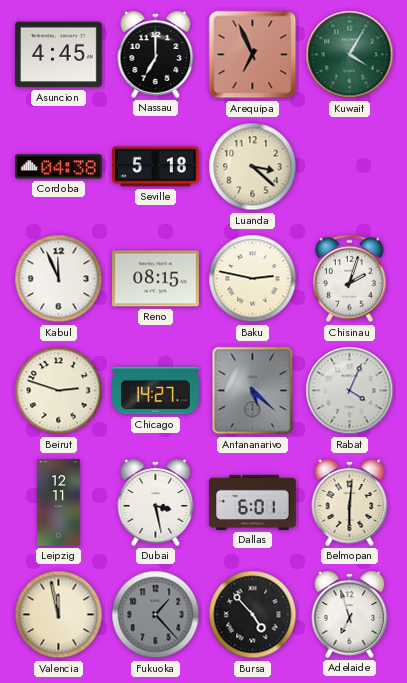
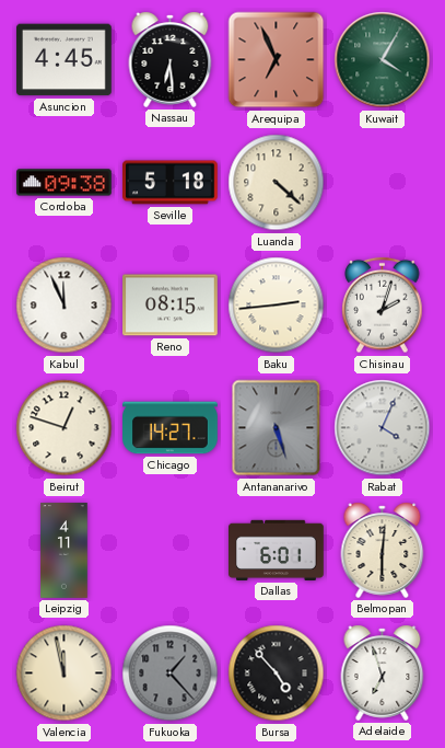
Nassau: 7:00 -> 6:29 (171, 59)
Cordoba: 04:38 -> 09:38 (65, 183)
Luanda: 3:22 -> 4:22 (277, 183)
Baku: 2:47 -> 2:44 (277, 306)
Beirut: 2:48 -> 12:48 (65, 428)
Antananarivo: 5:22 -> 5:27 (277, 428)
Leipzig: 12:11 -> 4:11 (65, 551)
Dubai: 3:28 -> none (156, 502)
